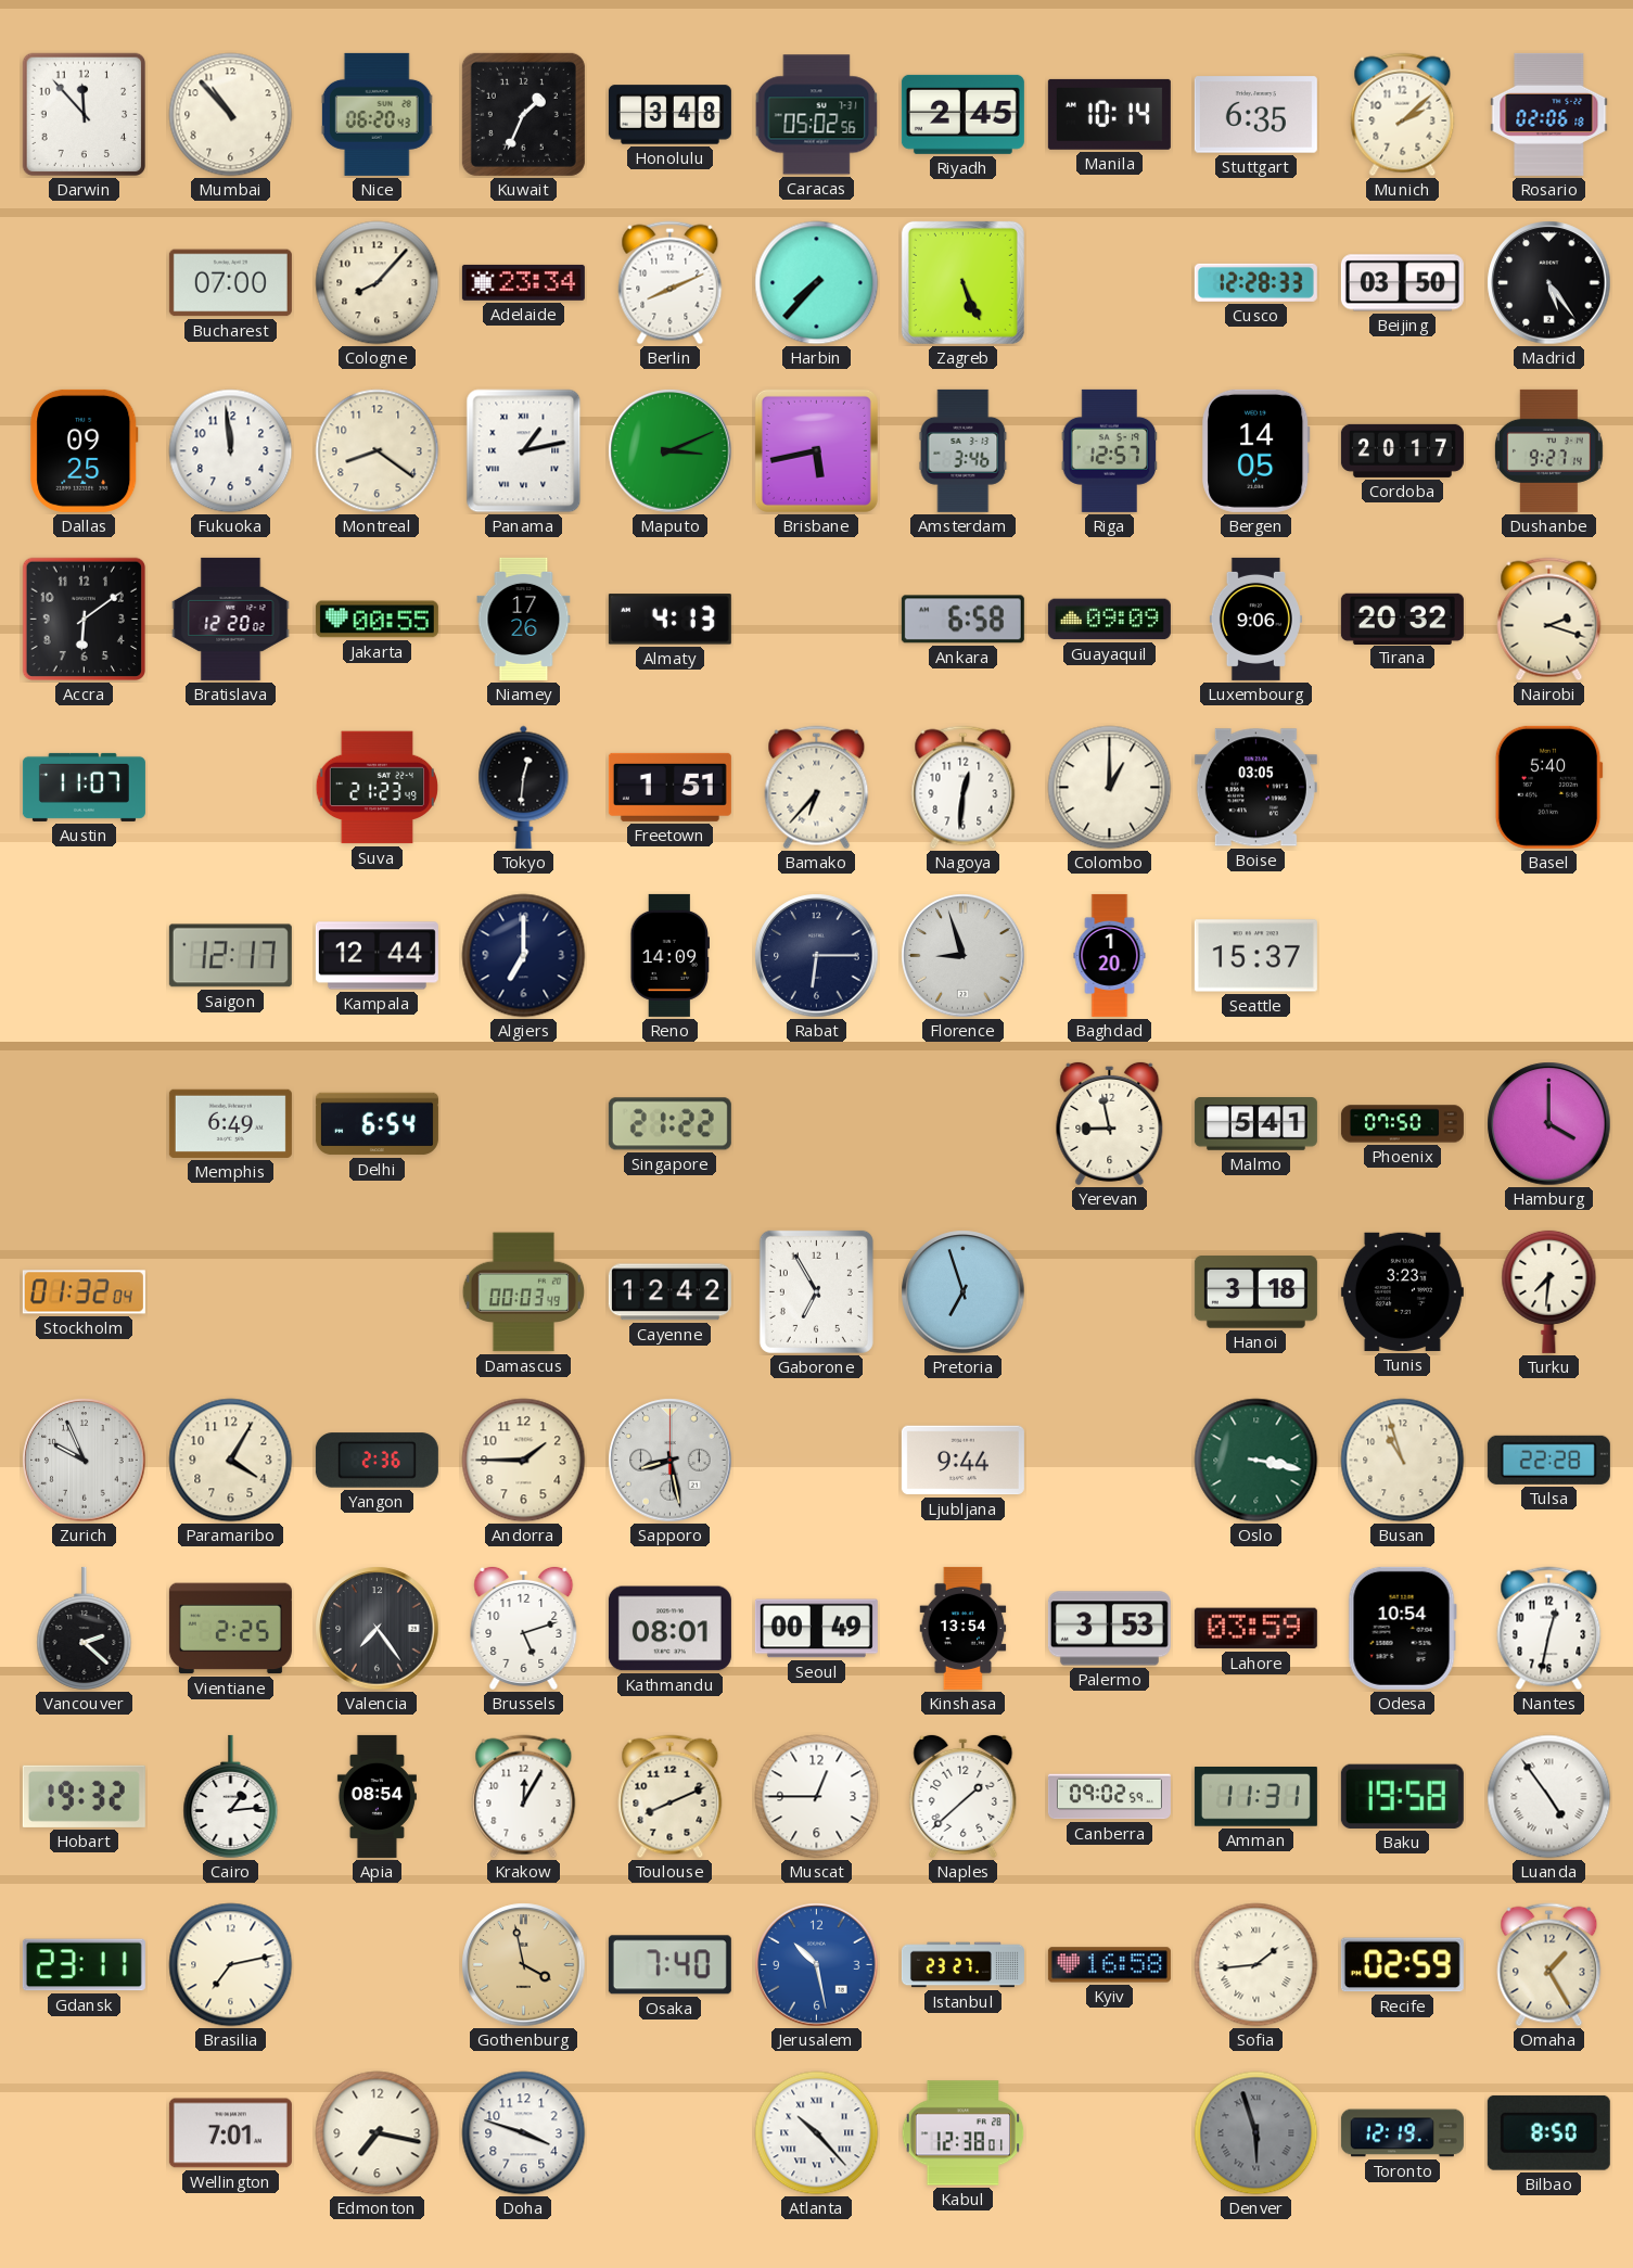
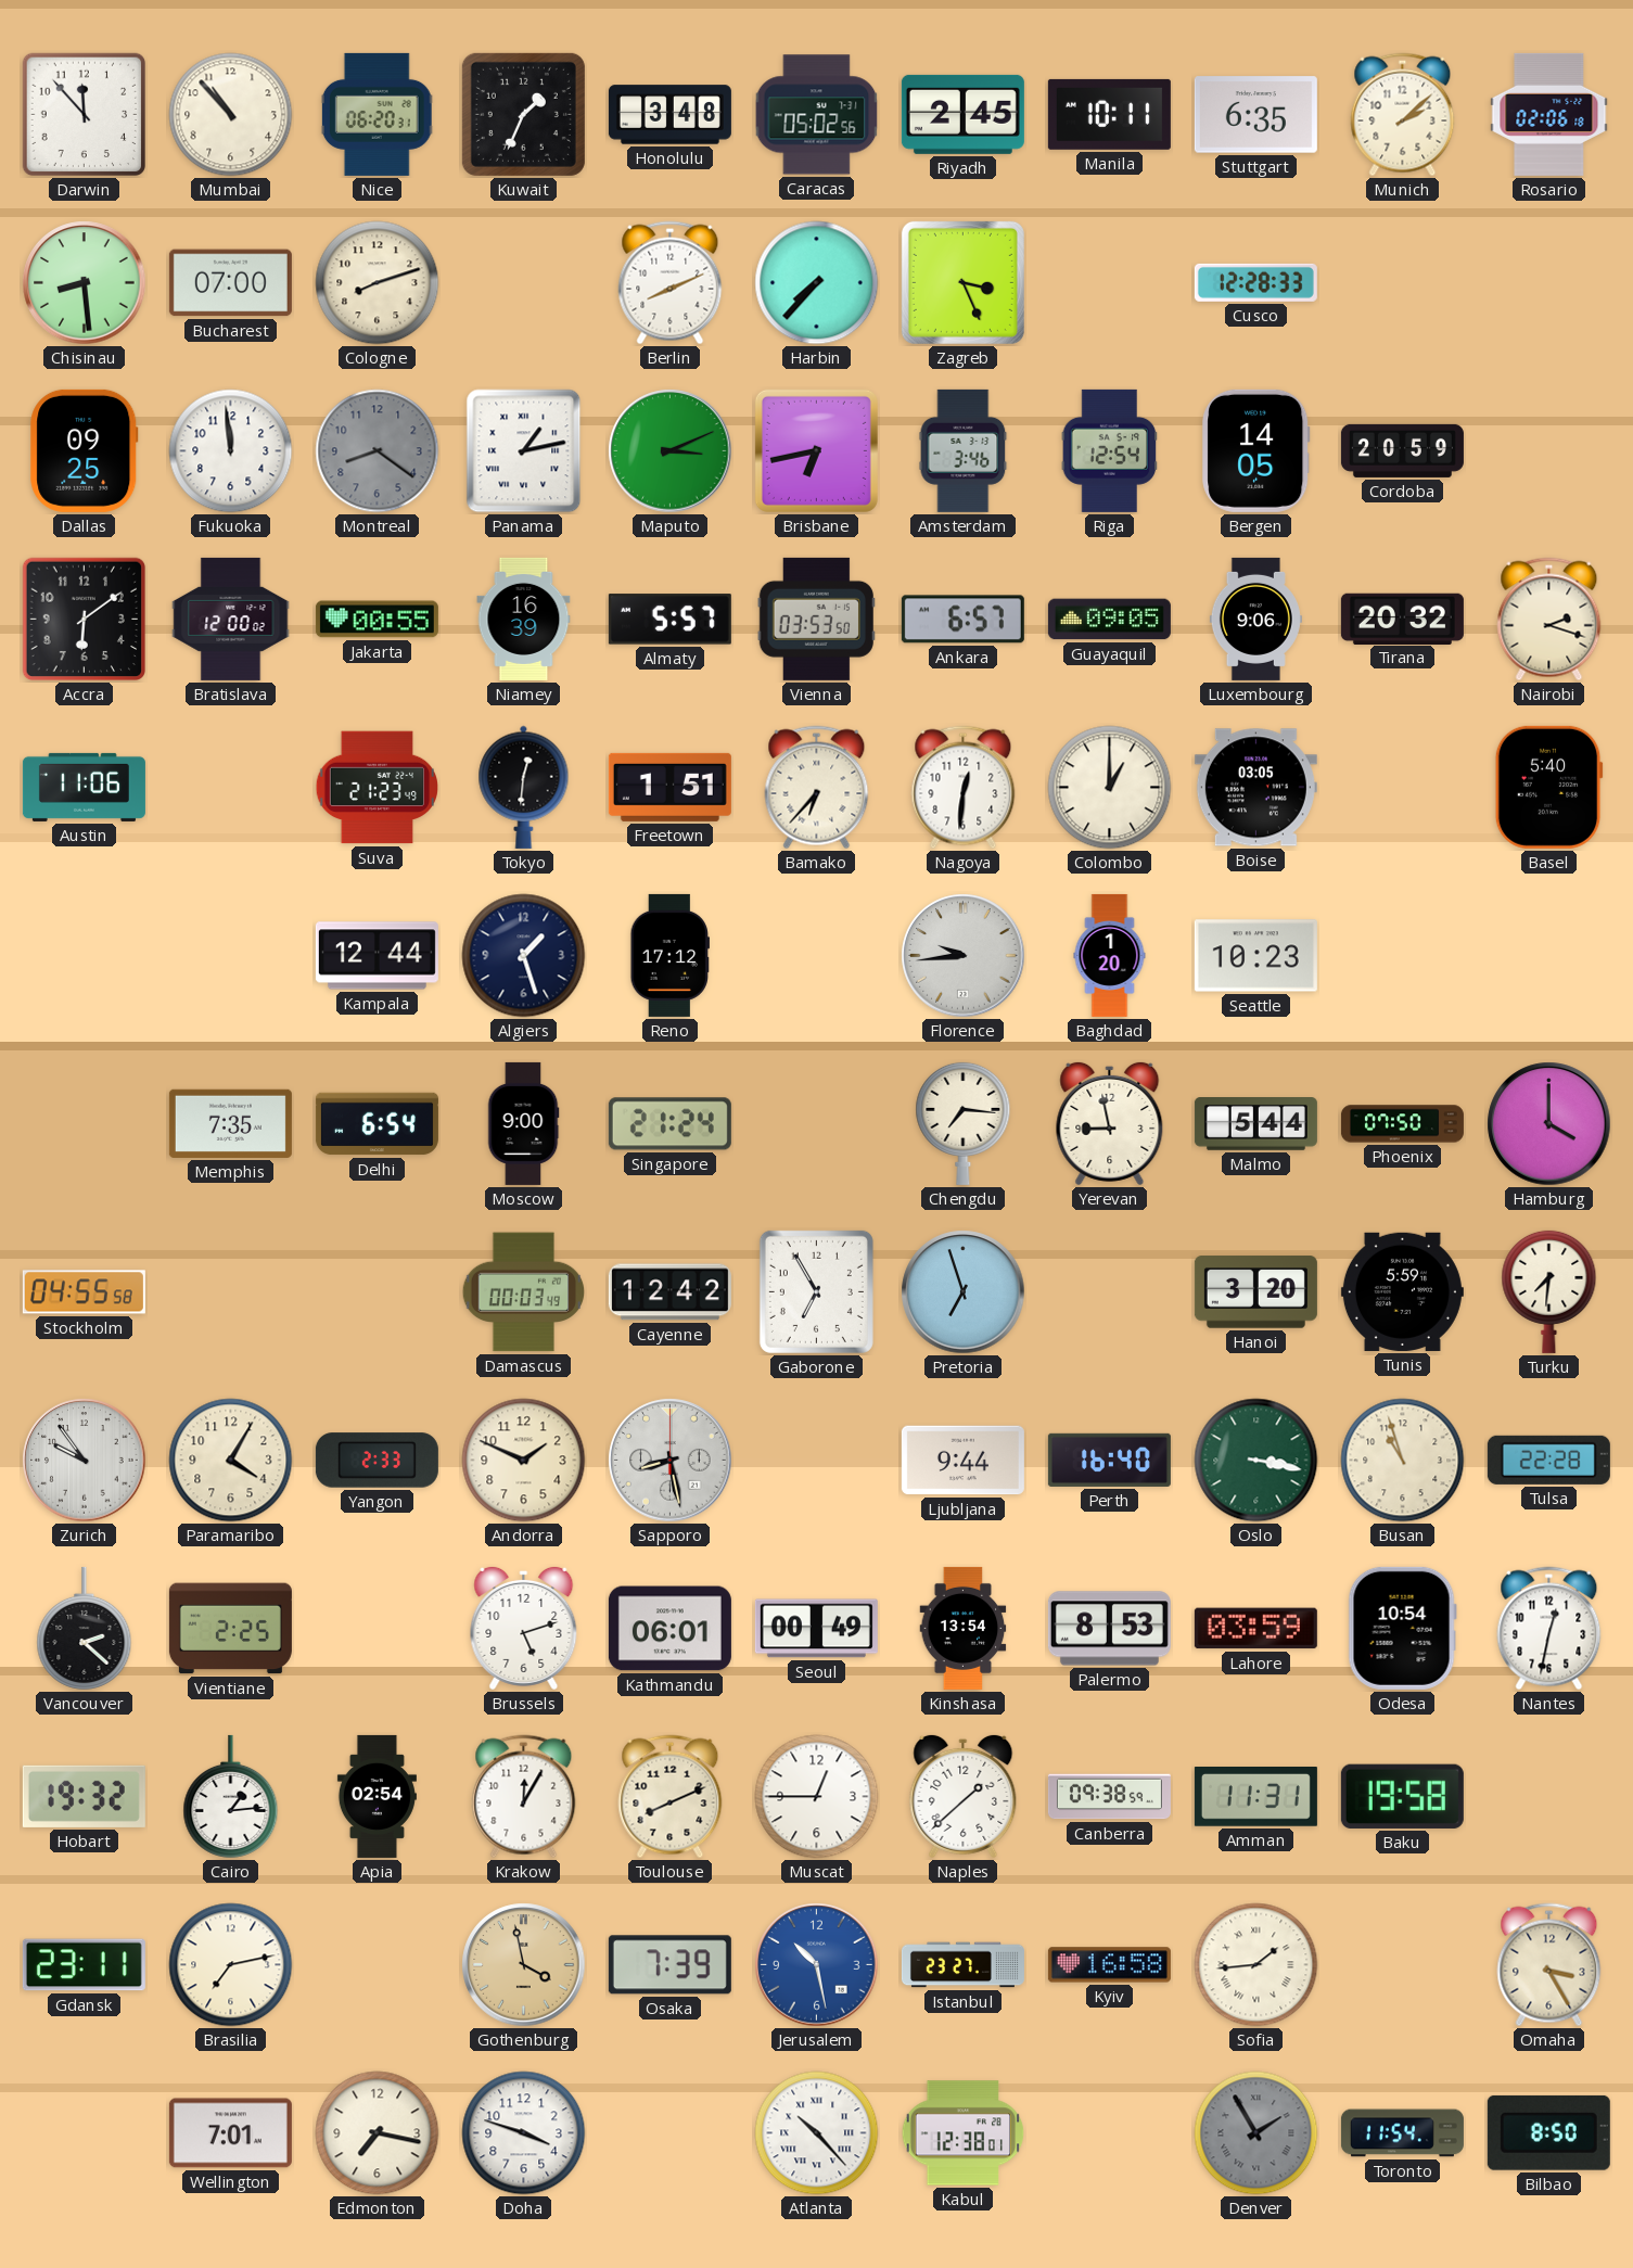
Nice: 06:20:43 -> 06:20:31 (378, 114)
Manila: 10:14 -> 10:11 (1109, 114)
Chisinau: none -> 8:29 (85, 283)
Cologne: 8:07 -> 8:12 (378, 283)
Adelaide: 23:34 -> none (523, 282)
Zagreb: 5:26 -> 3:26 (962, 282)
Beijing: 03:50 -> none (1402, 283)
Madrid: 5:24 -> none (1549, 283)
Montreal dial: cream -> grey (378, 451)
Brisbane: 5:43 -> 6:43 (816, 450)
Riga: 12:57 -> 12:54 (1110, 450)
Cordoba: 20:17 -> 20:59 (1402, 450)
Dushanbe: 9:27 -> none (1548, 450)
Bratislava: 12:20 -> 12:00 (231, 619)
Niamey: 17:26 -> 16:39 (524, 619)
Almaty: 4:13 -> 5:57 (669, 620)
Vienna: none -> 03:53 (816, 619)
Ankara: 6:58 -> 6:57 (962, 620)
Guayaquil: 09:09 -> 09:05 (1109, 620)
Austin: 11:07 -> 11:06 (84, 787)
Saigon: 12:17 -> none (230, 956)
Algiers: 7:00 -> 1:27 (524, 956)
Reno: 14:09 -> 17:12 (669, 955)
Rabat: 6:15 -> none (817, 956)
Florence: 8:57 -> 9:44 (964, 956)
Seattle: 15:37 -> 10:23 (1255, 956)
Memphis: 6:49 -> 7:35 (230, 1123)
Moscow: none -> 9:00 (523, 1123)
Singapore: 21:22 -> 21:24 (669, 1124)
Chengdu: none -> 7:16 (964, 1123)
Malmo: 5:41 -> 5:44 (1255, 1124)
Stockholm: 01:32 -> 04:55 (84, 1292)
Hanoi: 3:18 -> 3:20 (1255, 1292)
Tunis: 3:23 -> 5:59 (1402, 1291)
Zurich: 9:56 -> 9:54 (85, 1461)
Yangon: 2:36 -> 2:33 (377, 1461)
Andorra: 1:45 -> 1:49 (524, 1461)
Perth: none -> 16:40 (1109, 1460)
Valencia: 7:24 -> none (378, 1629)
Kathmandu: 08:01 -> 06:01 (669, 1629)
Palermo: 3:53 -> 8:53 (1109, 1629)
Apia: 08:54 -> 02:54 (377, 1796)
Canberra: 09:02 -> 09:38 (1109, 1797)
Luanda: 4:54 -> none (1549, 1797)
Osaka: 7:40 -> 7:39 (669, 1965)
Recife: 02:59 -> none (1402, 1965)
Omaha: 1:25 -> 3:25 (1549, 1965)
Denver: 5:57 -> 1:55 (1256, 2133)
Toronto: 12:19 -> 11:54 (1402, 2133)
